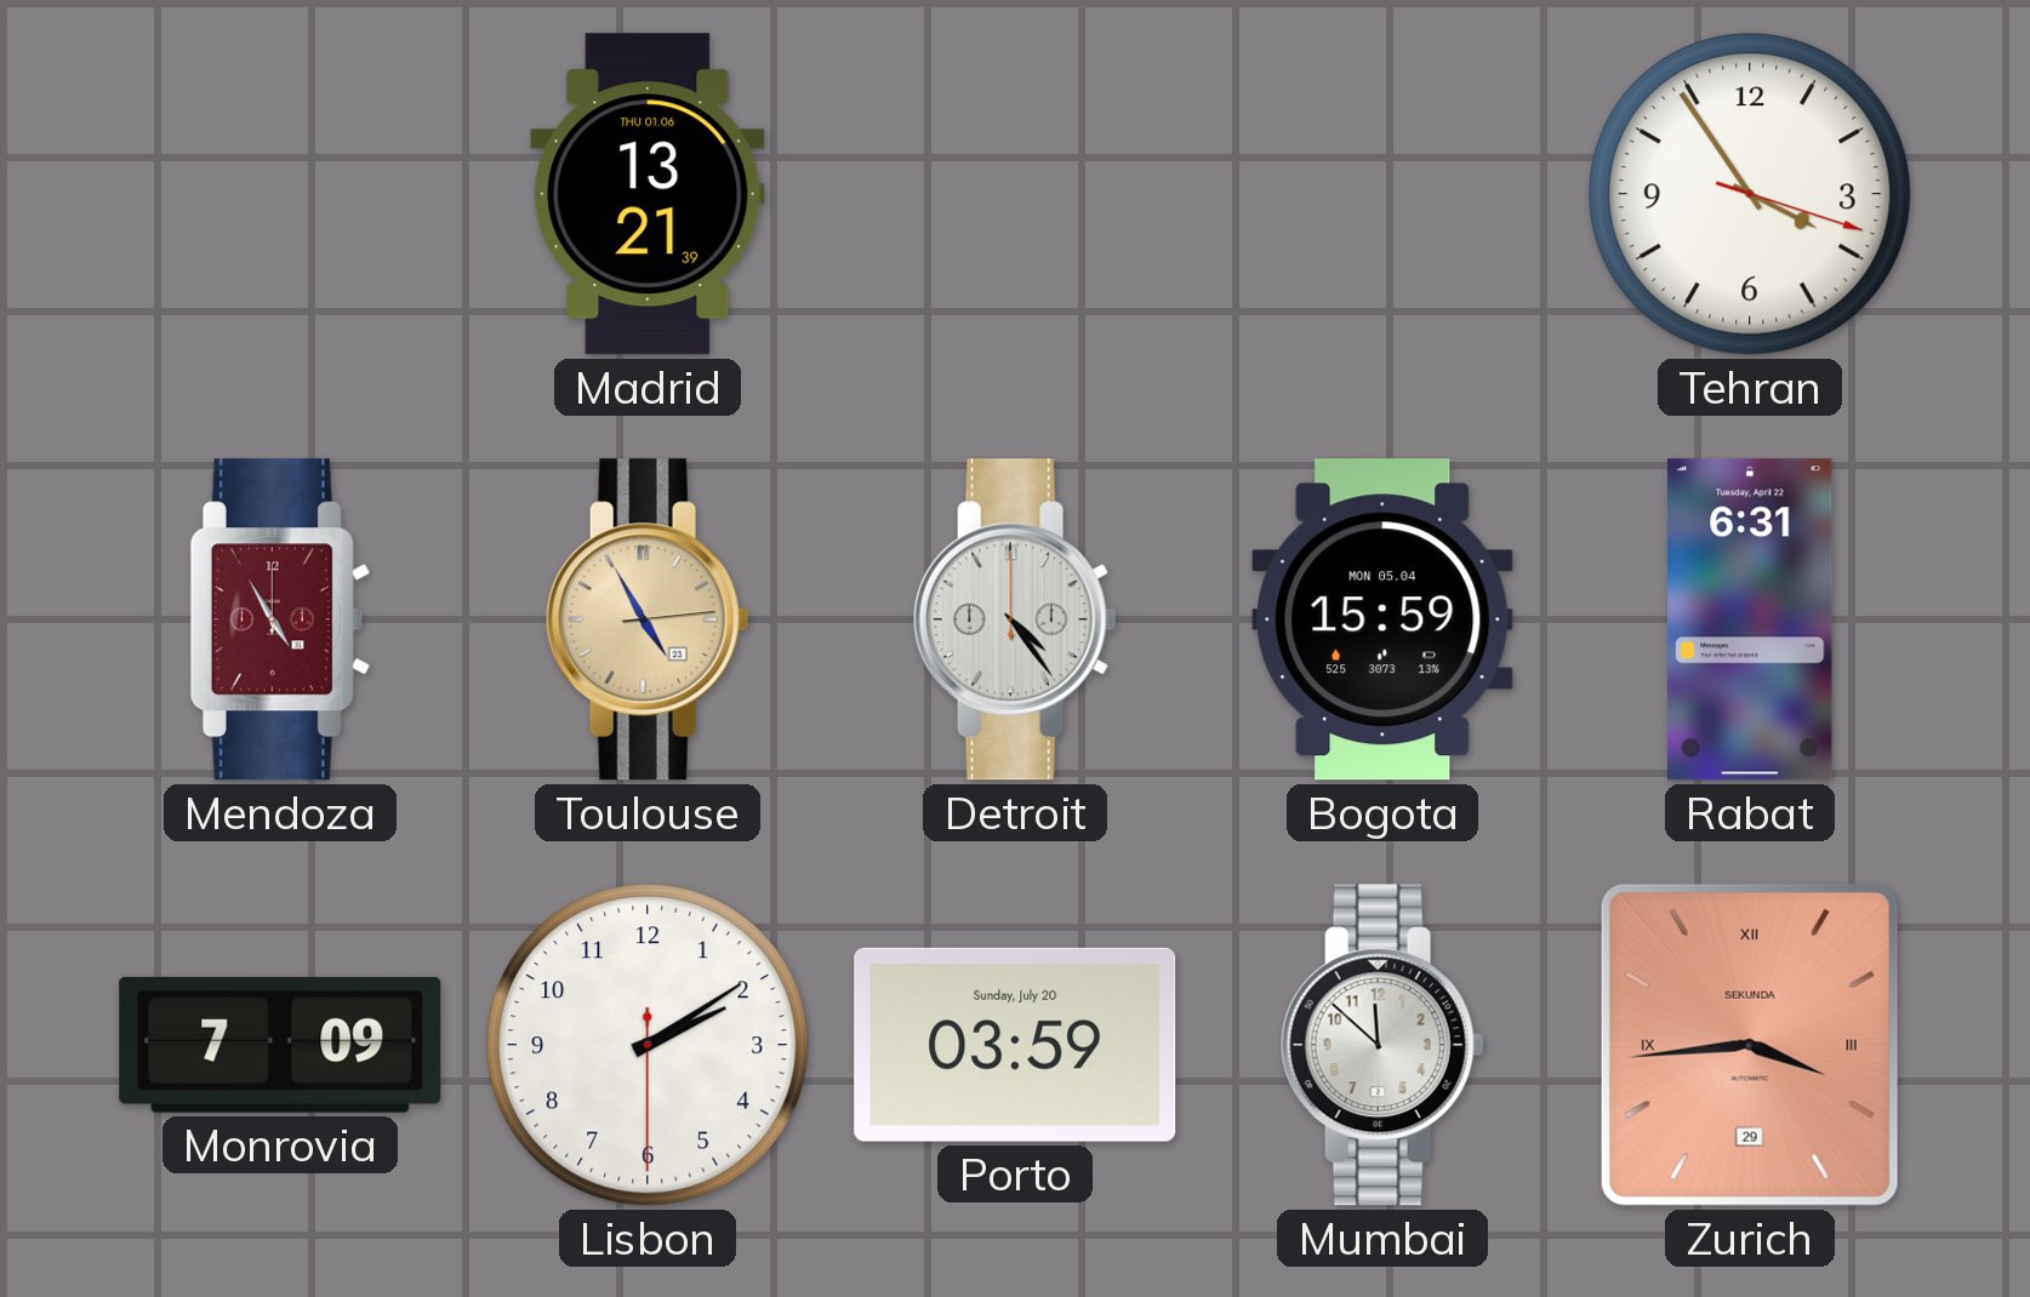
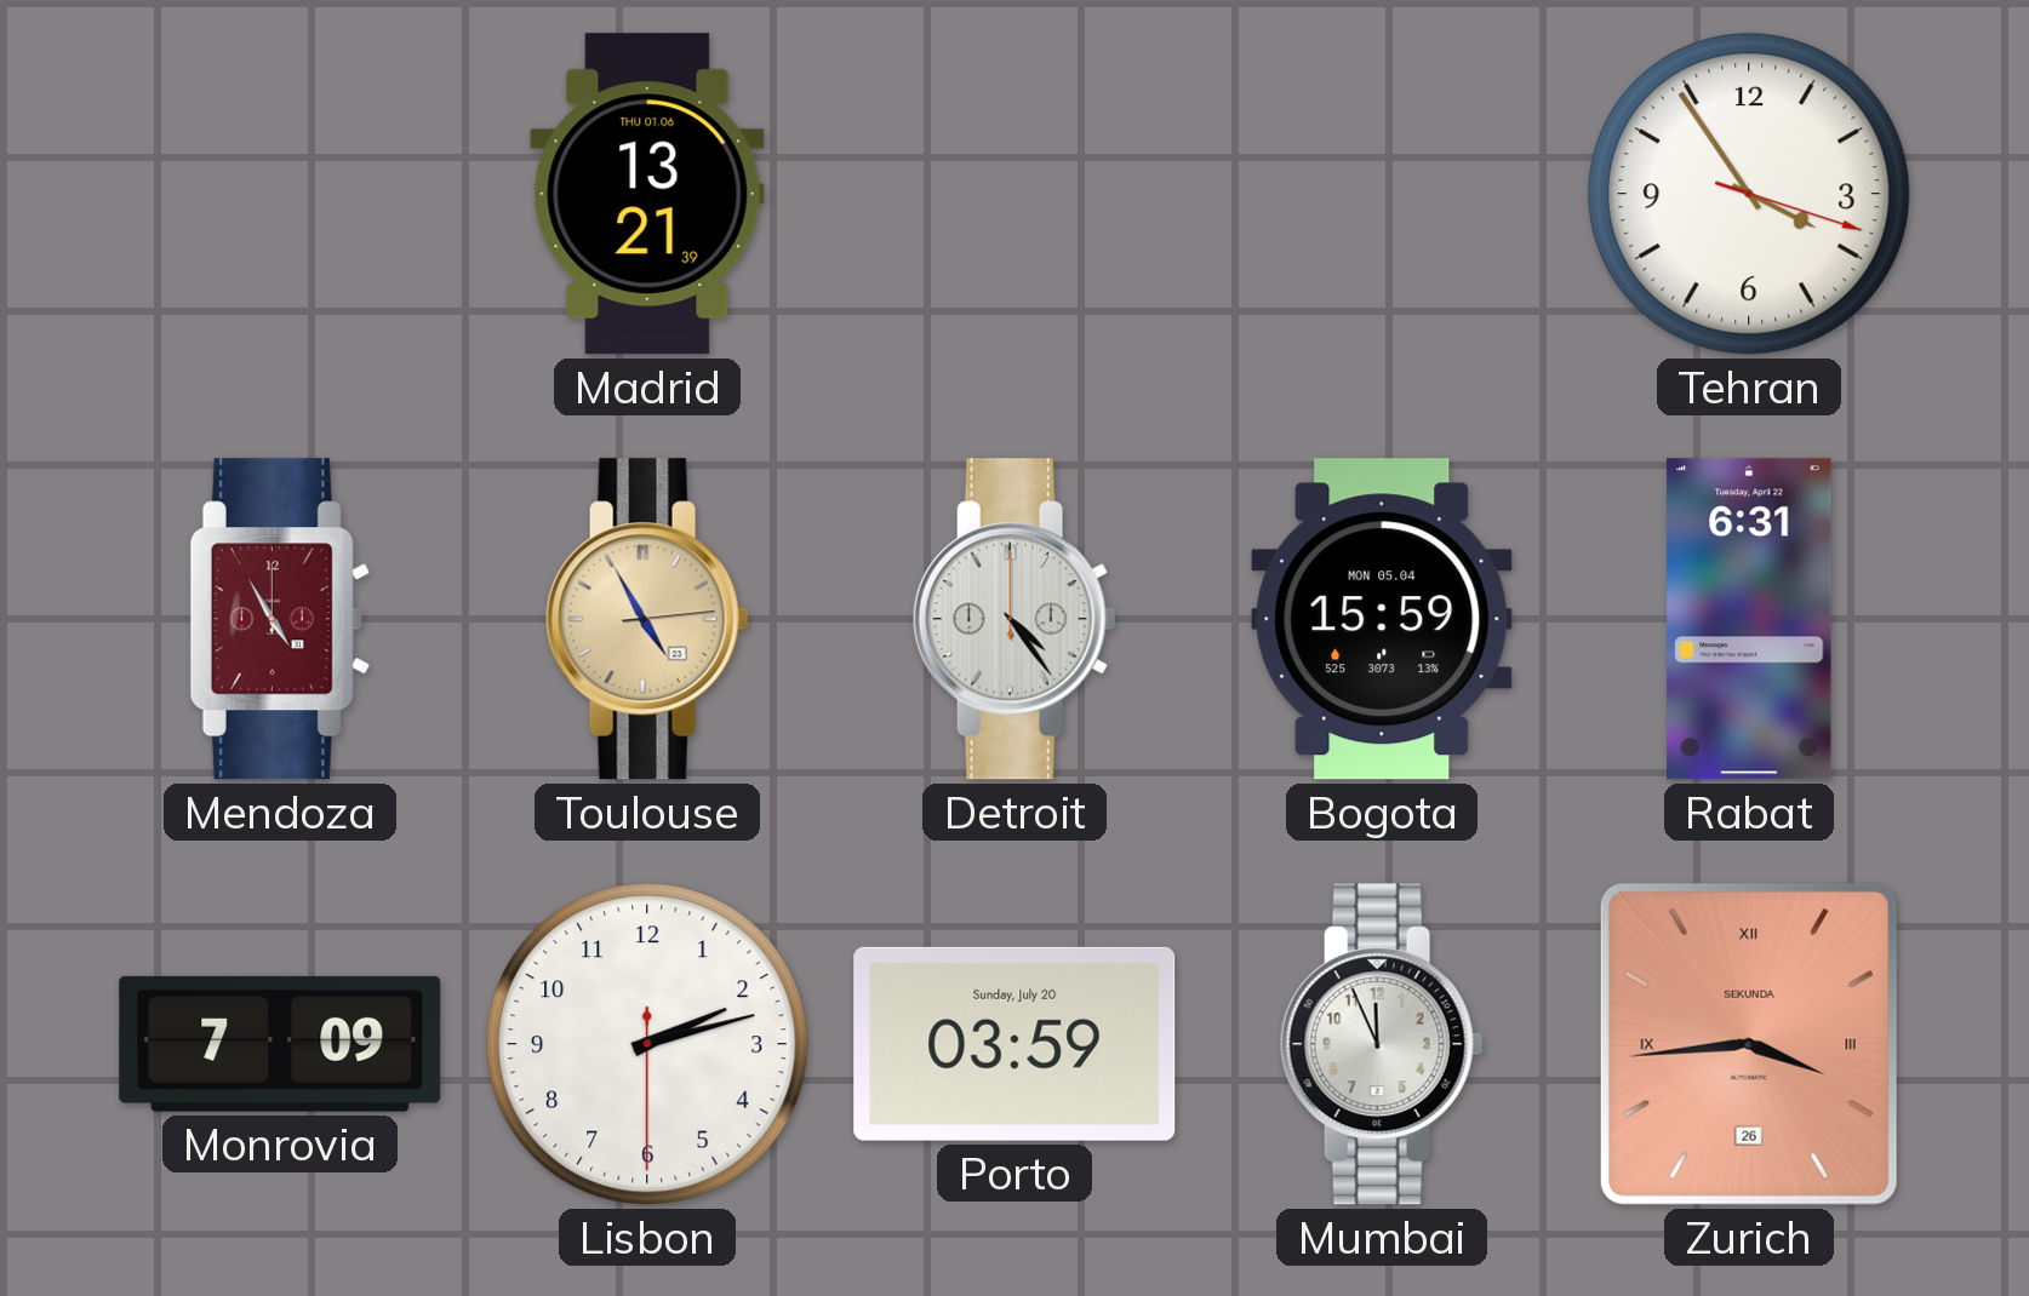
Lisbon: 2:09 -> 2:12 (648, 1045)
Mumbai: 11:52 -> 11:56 (1382, 1044)
Zurich date: 29 -> 26 (1749, 1044)
